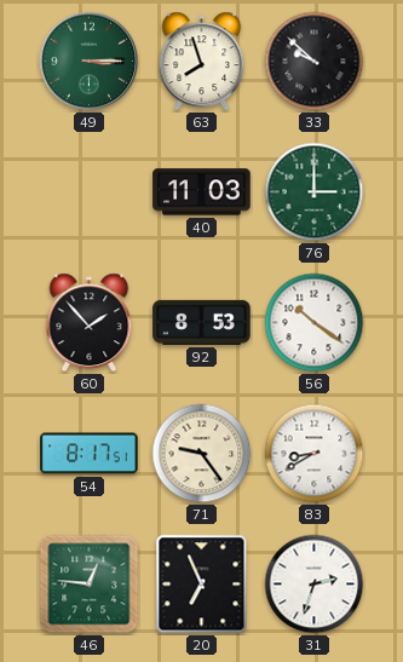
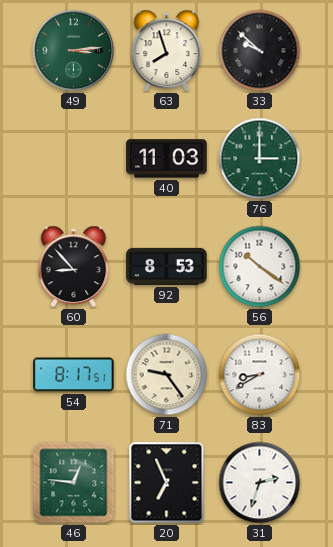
49: 3:15 -> 3:14 (74, 51)
60: 1:53 -> 8:53 (74, 267)
